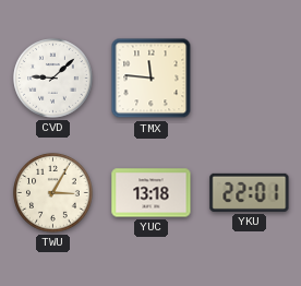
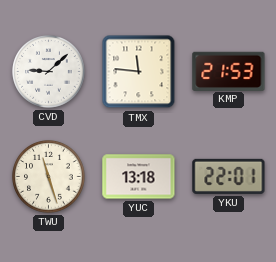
KMP: none -> 21:53 (229, 71)
TWU: 3:05 -> 11:27 (49, 177)
